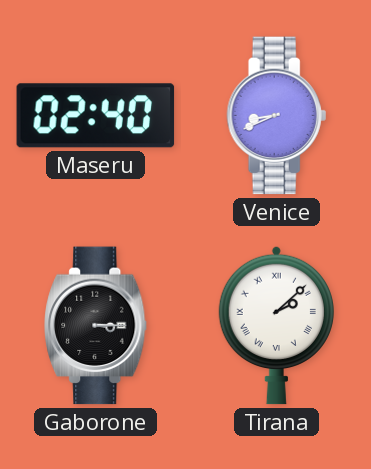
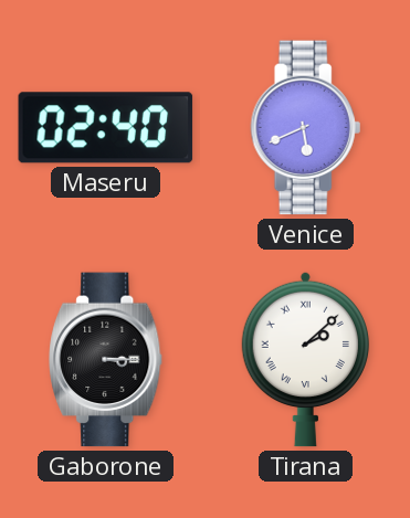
Venice: 8:41 -> 5:41 (306, 128)
